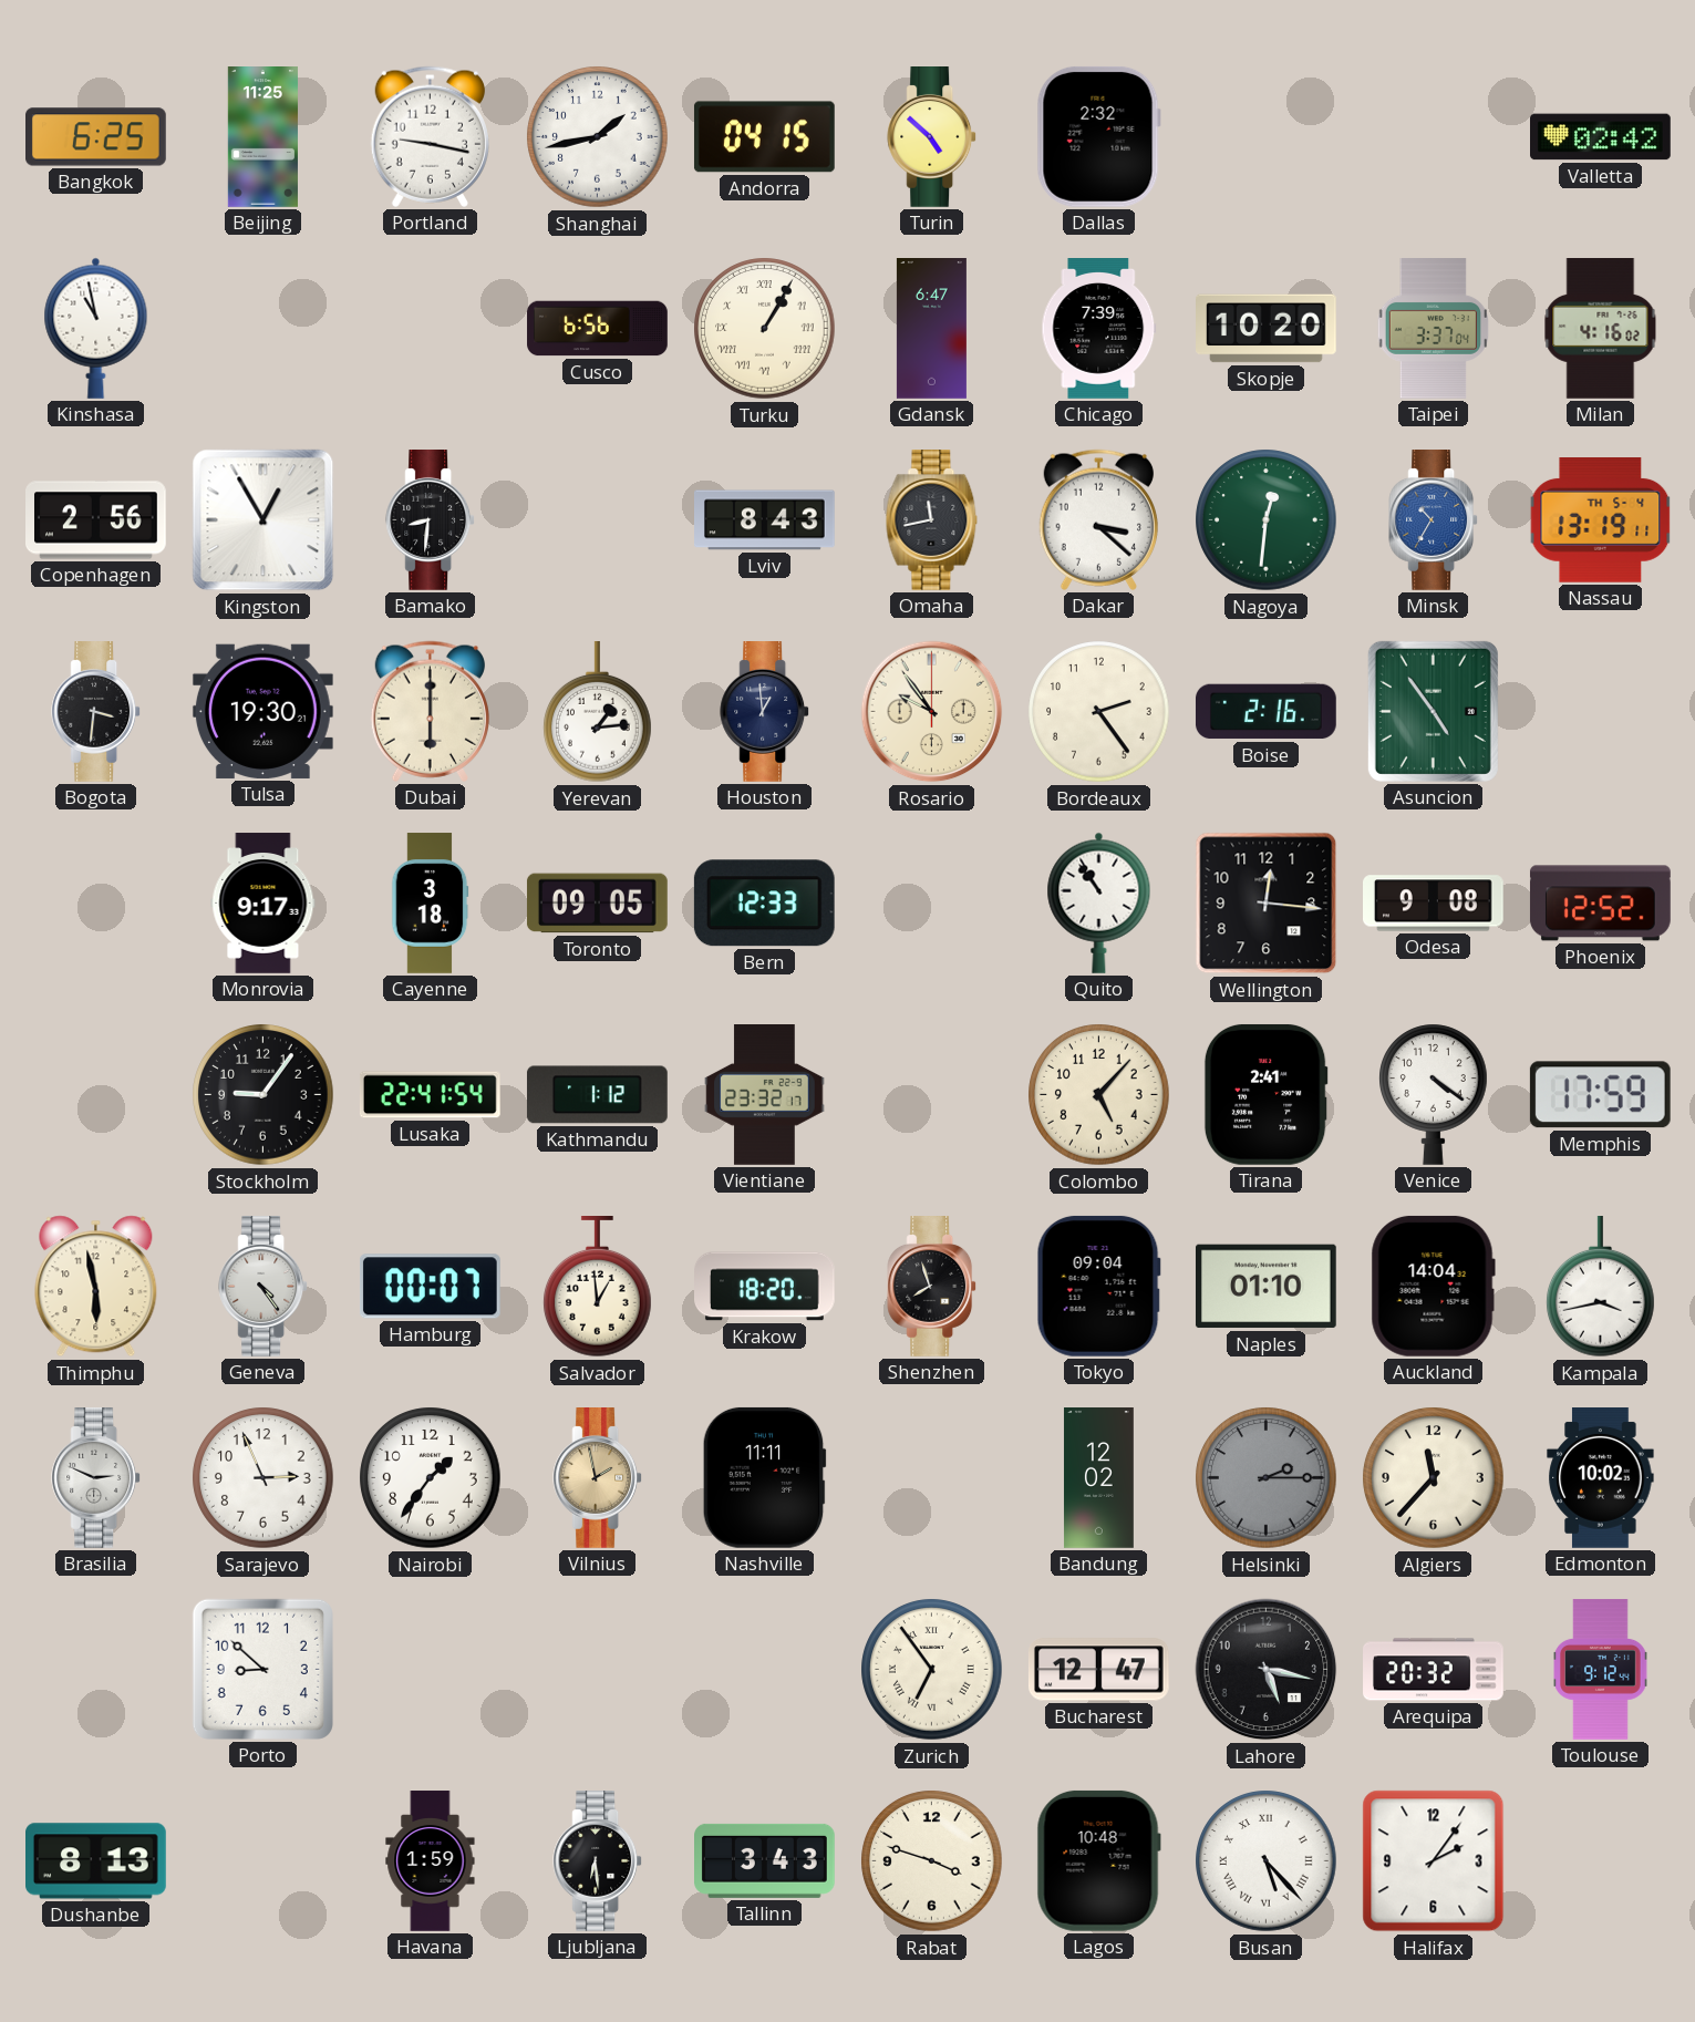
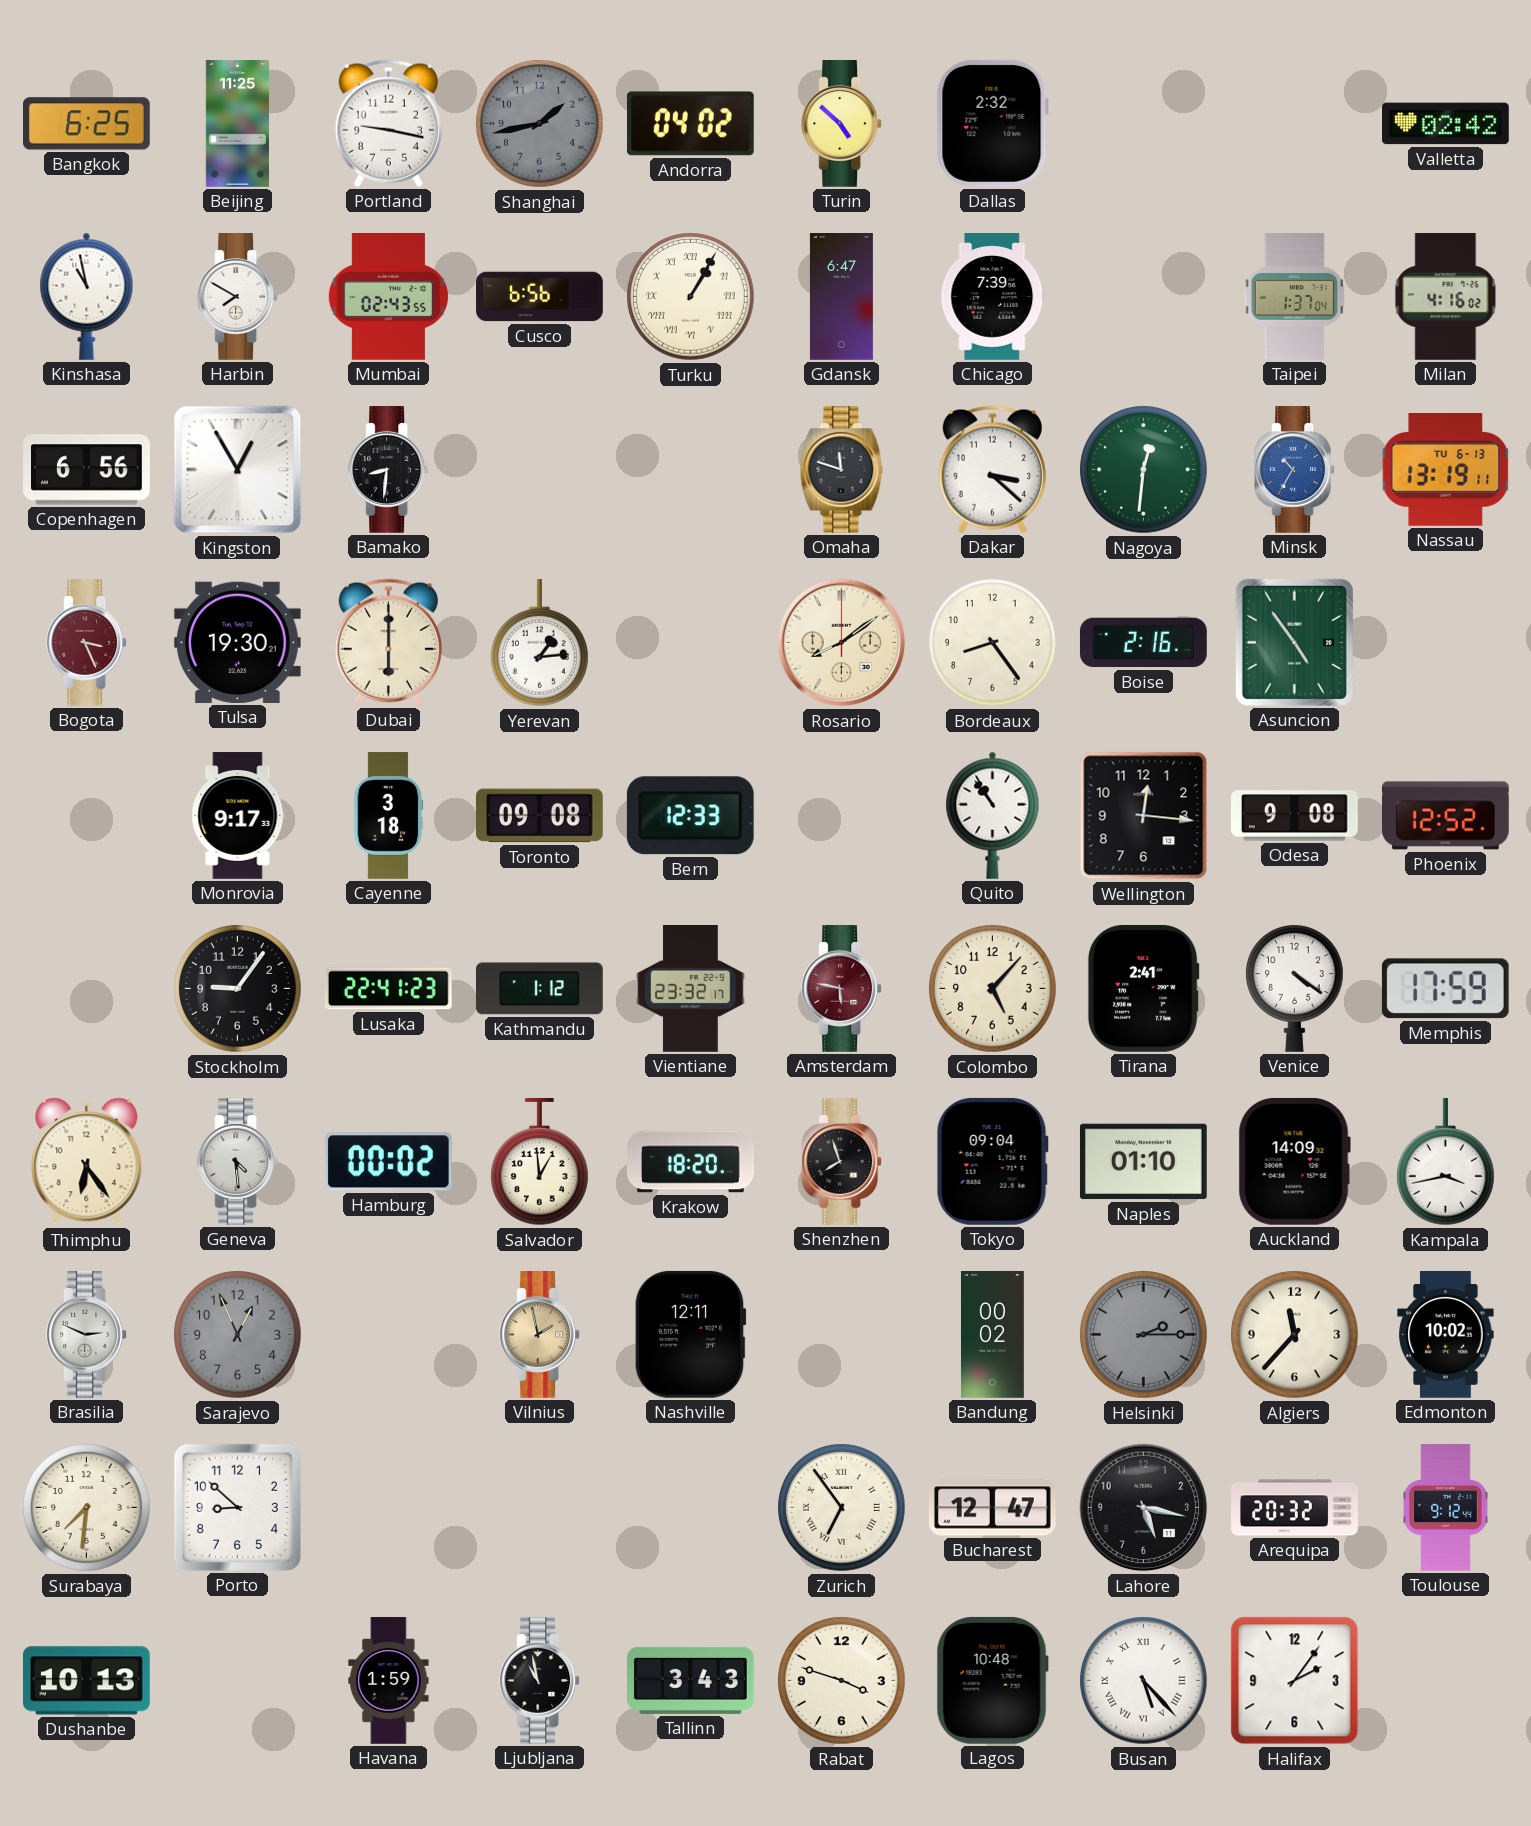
Shanghai dial: white -> grey (540, 124)
Andorra: 04:15 -> 04:02 (690, 124)
Harbin: none -> 7:50 (238, 297)
Mumbai: none -> 02:43 (388, 297)
Skopje: 10:20 -> none (1267, 329)
Taipei: 3:37 -> 1:37 (1295, 297)
Copenhagen: 2:56 -> 6:56 (87, 470)
Lviv: 8:43 -> none (765, 520)
Omaha: 11:43 -> 11:48 (842, 470)
Nassau date: TH 5-4 -> TU 6-13 (1446, 470)
Bogota: 3:31 -> 3:26 (87, 643)
Bogota dial: black -> burgundy (87, 643)
Houston: 12:59 -> none (765, 712)
Rosario: 9:54 -> 8:09 (842, 643)
Bordeaux: 2:24 -> 8:24 (993, 643)
Toronto: 09:05 -> 09:08 (540, 816)
Lusaka: 22:41:54 -> 22:41:23 (388, 989)
Amsterdam: none -> 5:47 (842, 989)
Thimphu: 5:58 -> 6:24 (87, 1162)
Geneva: 4:24 -> 4:29 (238, 1162)
Hamburg: 00:07 -> 00:02 (388, 1162)
Auckland: 14:04 -> 14:09 (1294, 1161)
Sarajevo: 2:56 -> 12:56 (238, 1335)
Sarajevo dial: white -> grey (238, 1335)
Nairobi: 1:36 -> none (431, 1478)
Nashville: 11:11 -> 12:11 (690, 1334)
Bandung: 12:02 -> 00:02 (992, 1335)
Surabaya: none -> 7:31 (87, 1508)
Dushanbe: 8:13 -> 10:13 (87, 1681)
Ljubljana: 6:29 -> 10:58 (540, 1681)
